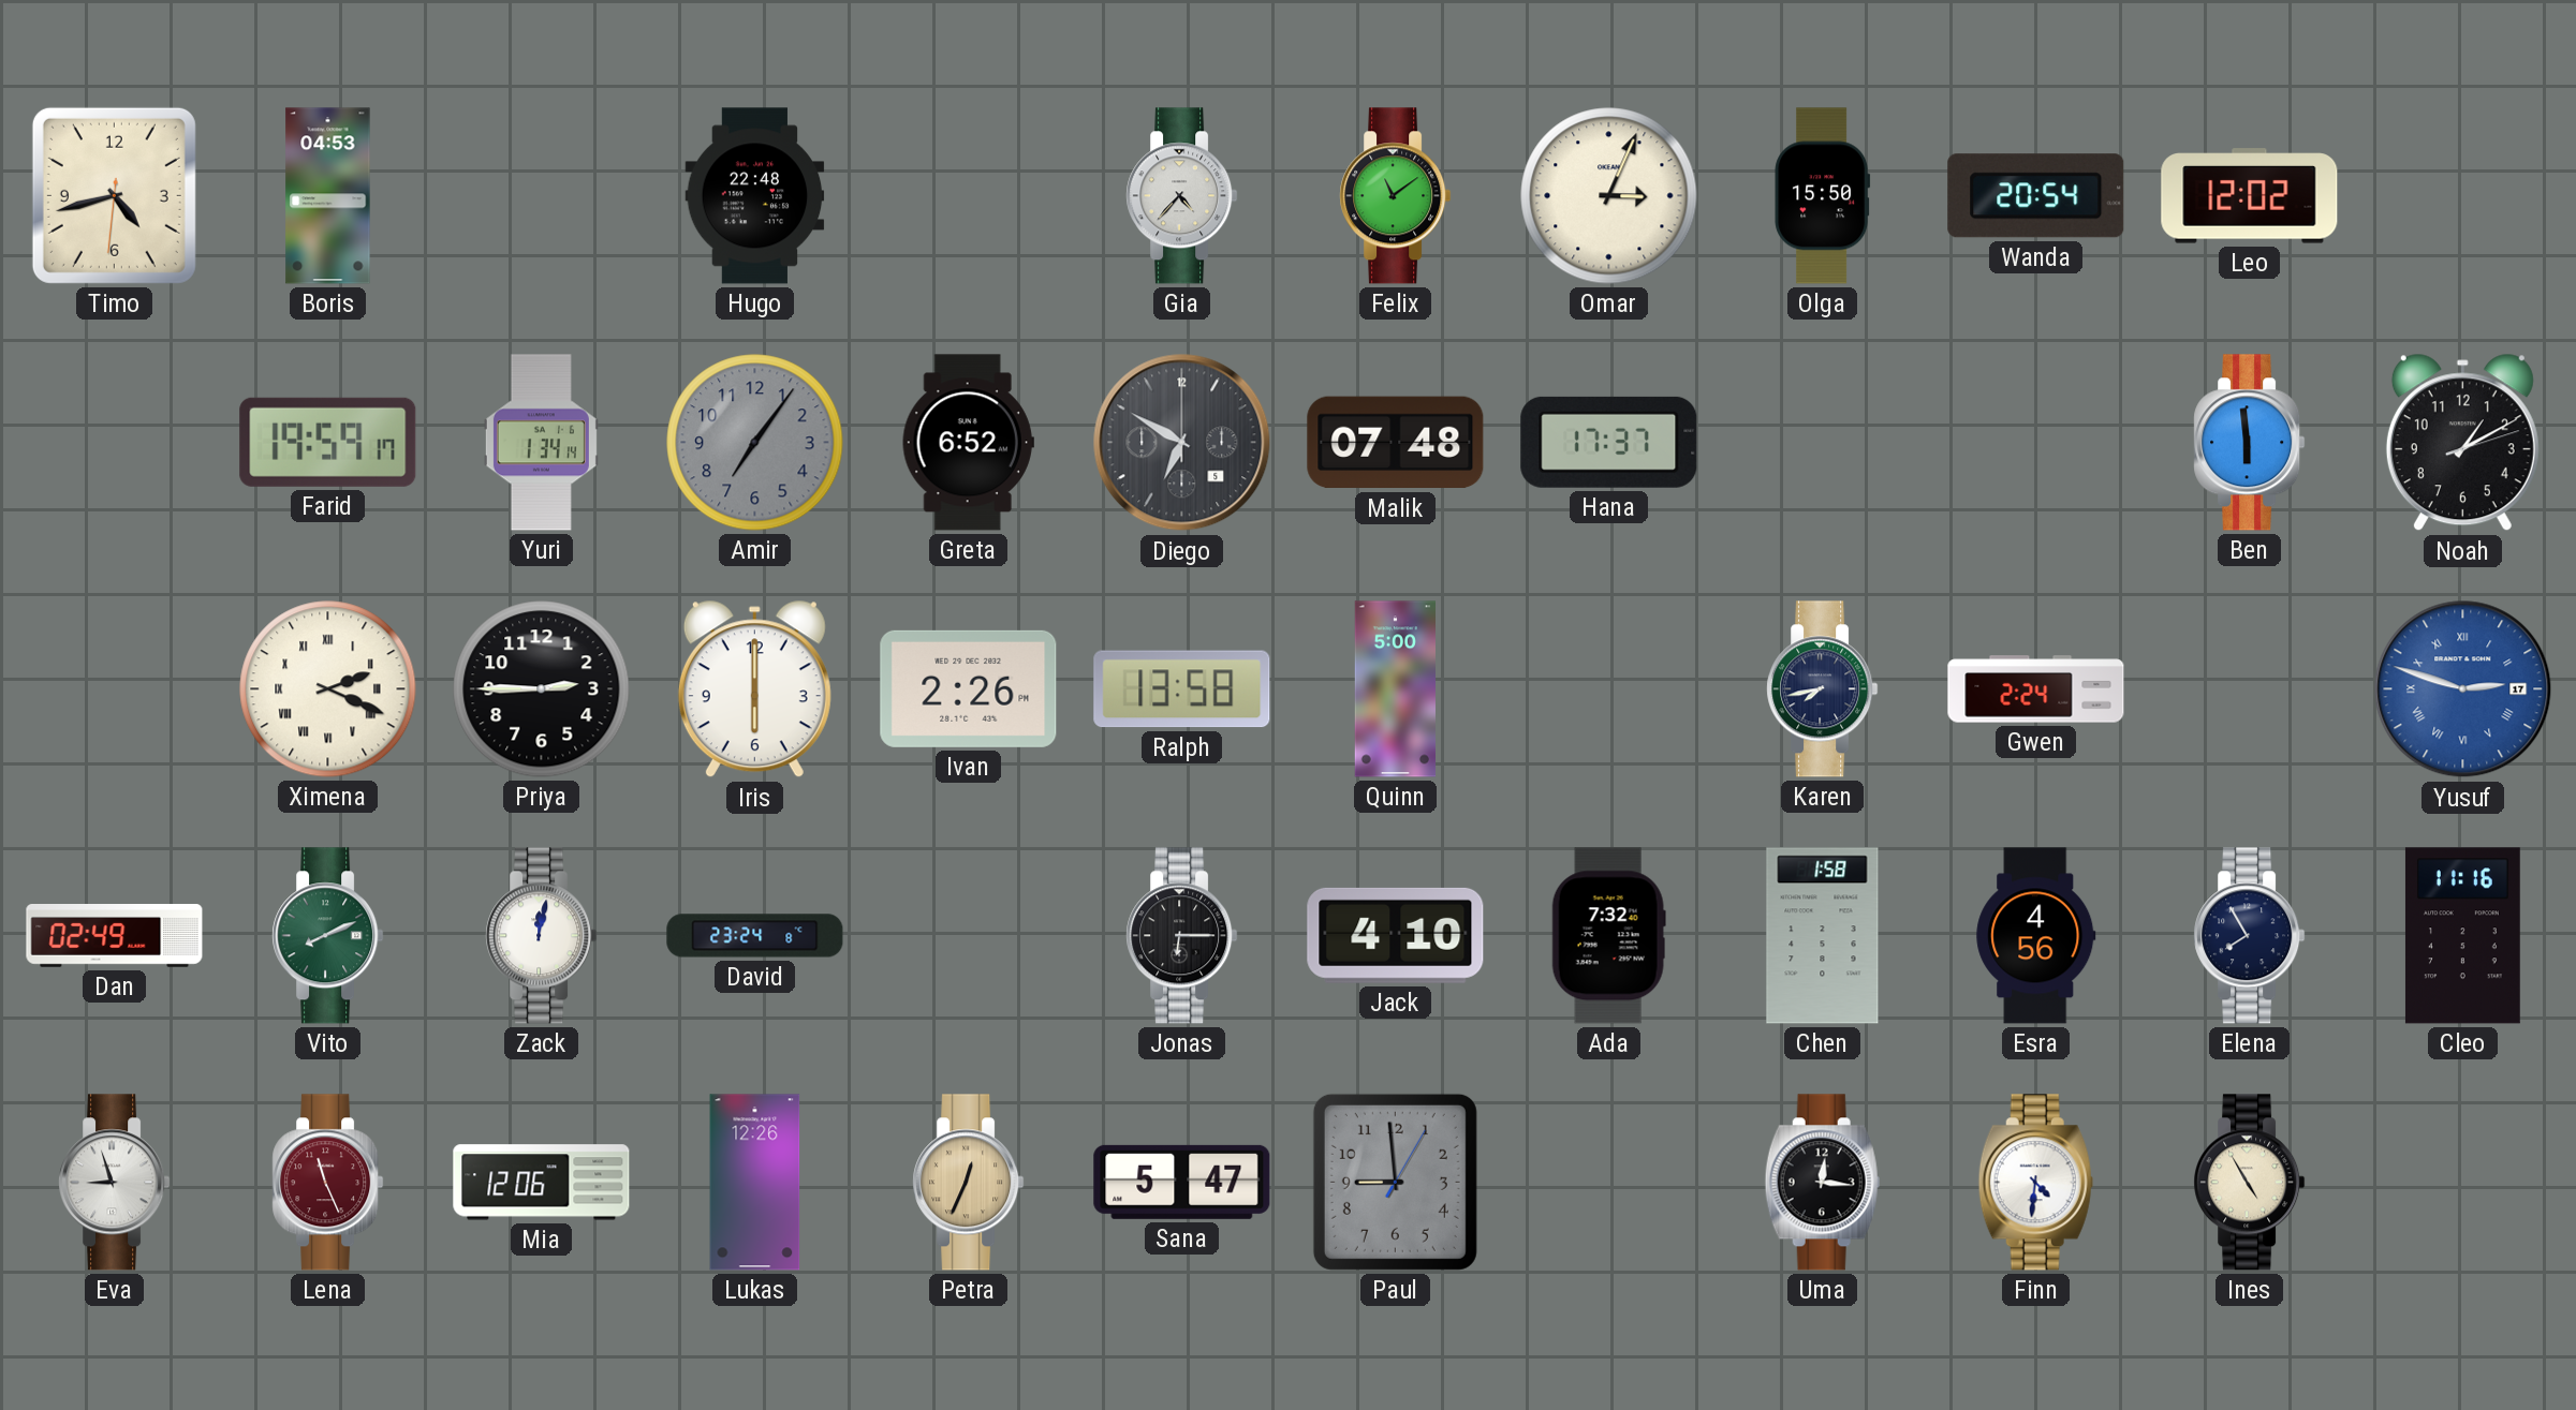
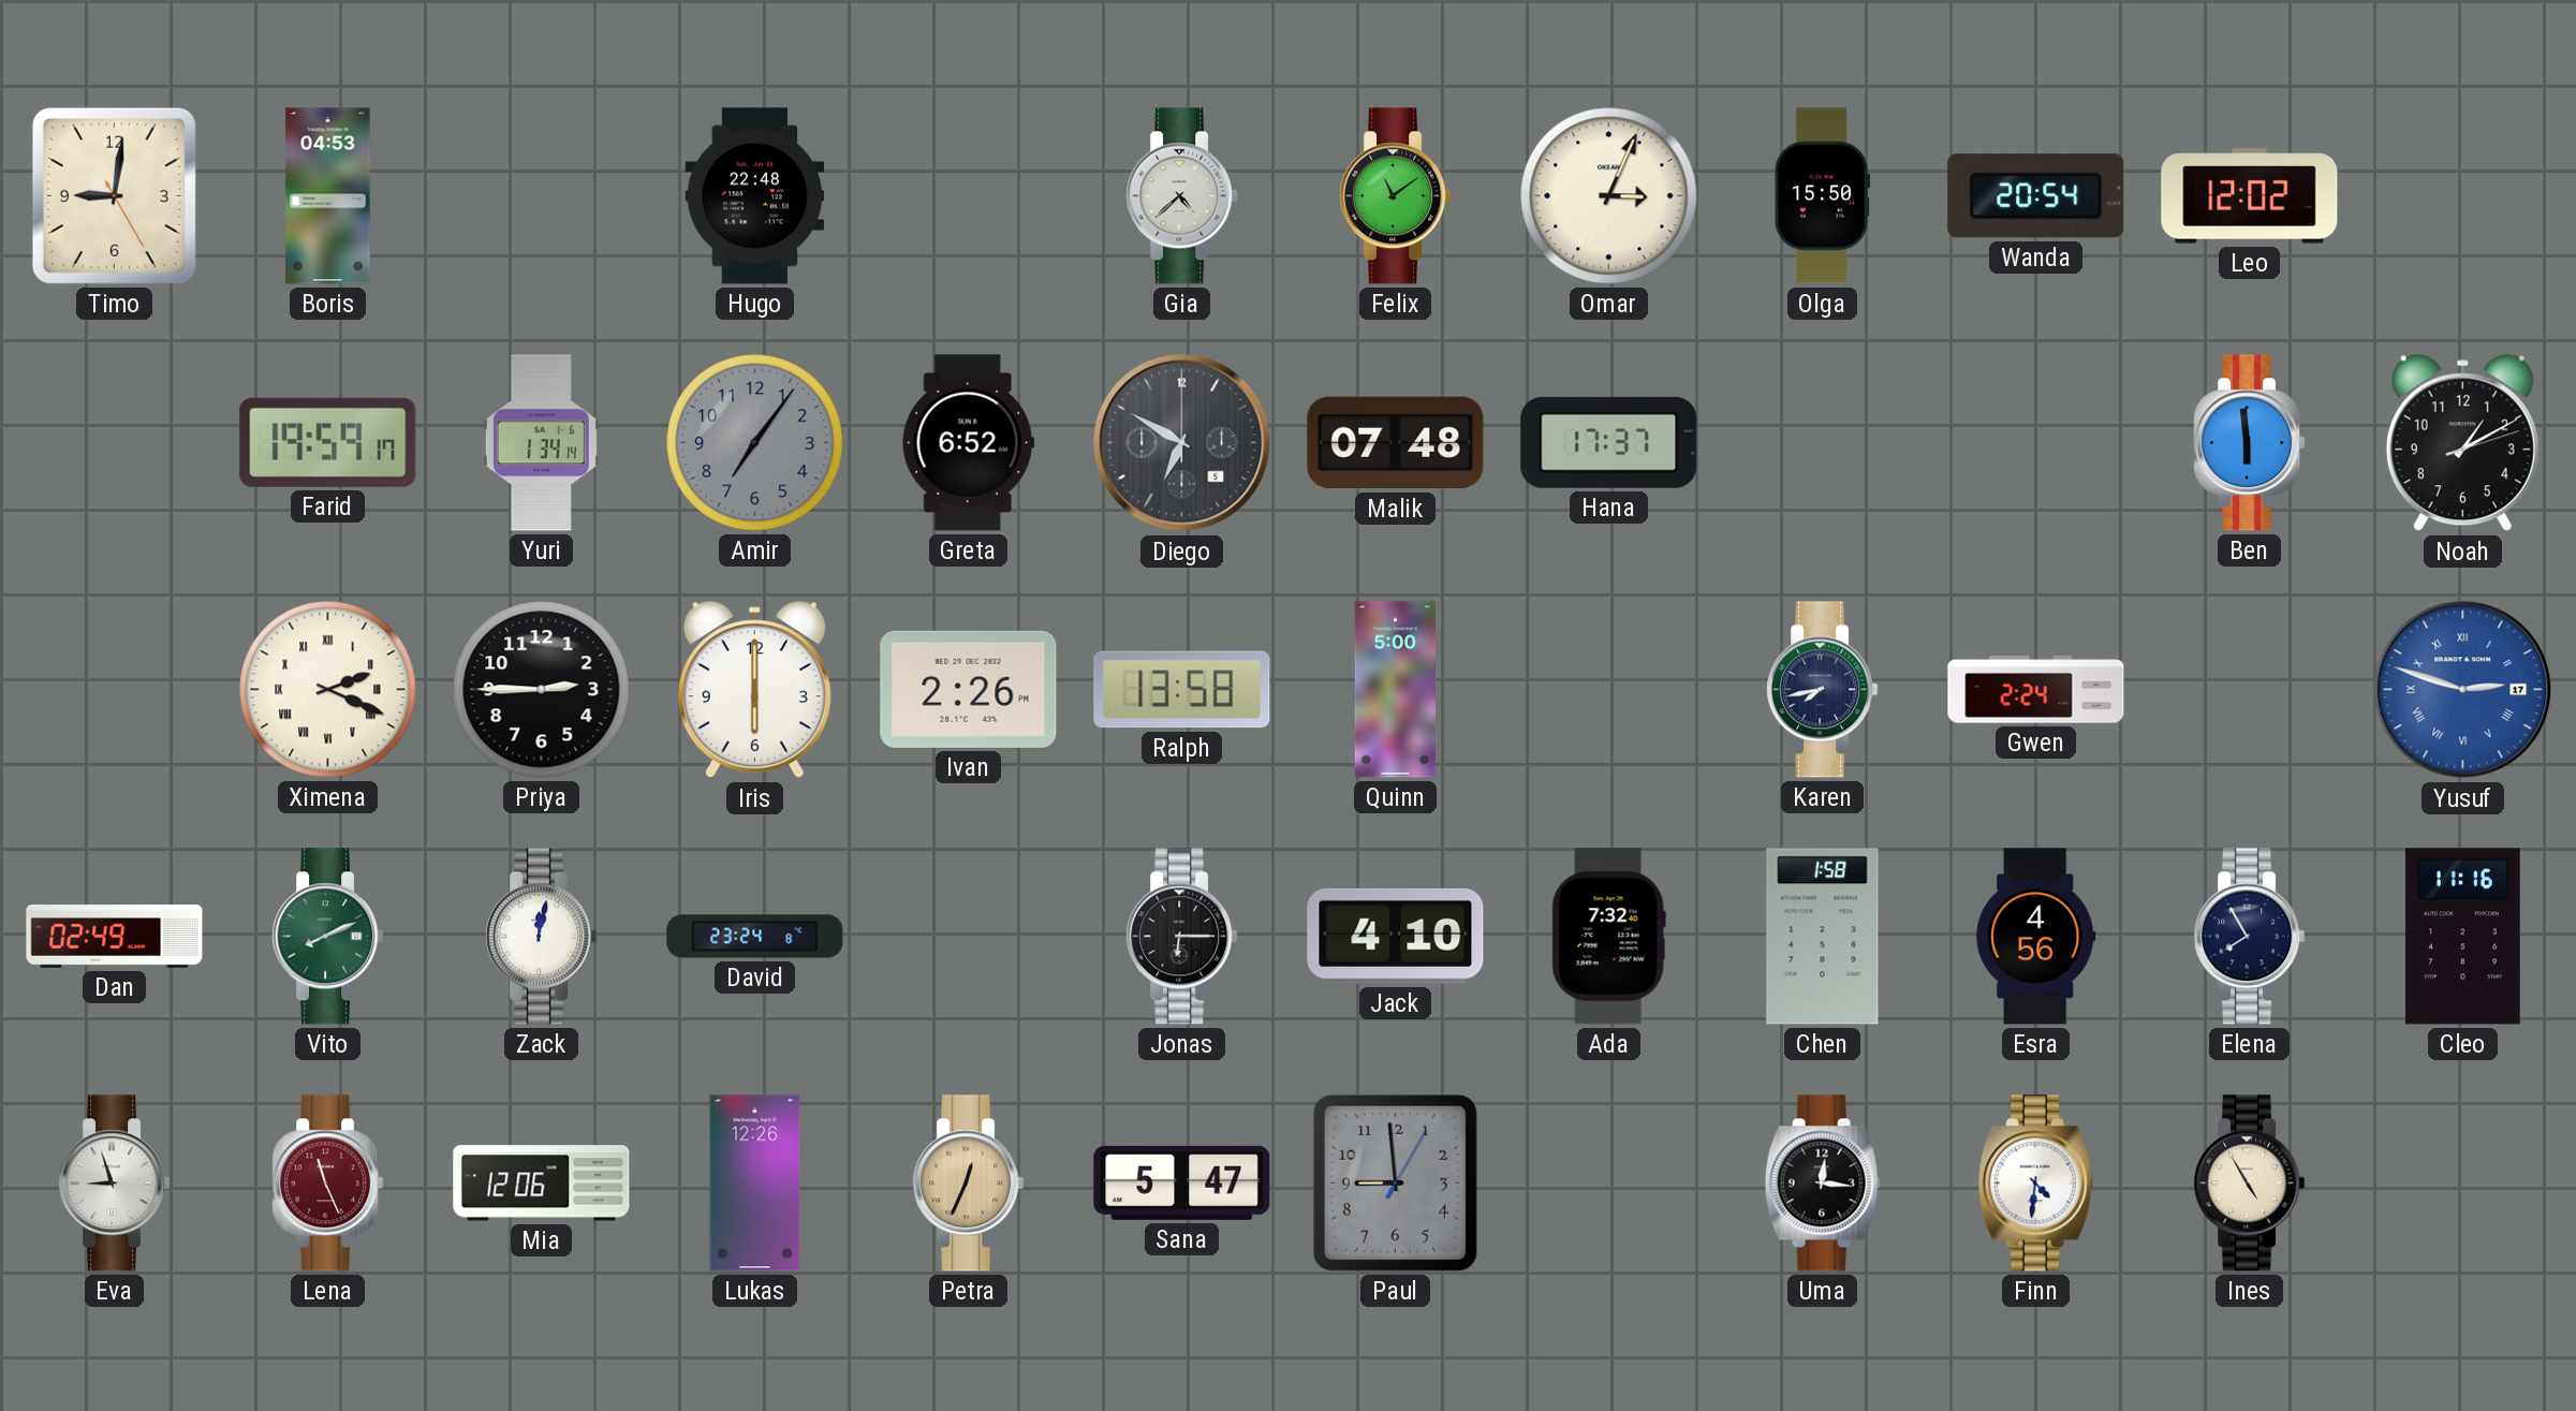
Timo: 4:42 -> 9:01 (114, 195)
Gia: 4:37 -> 4:38 (1182, 196)
